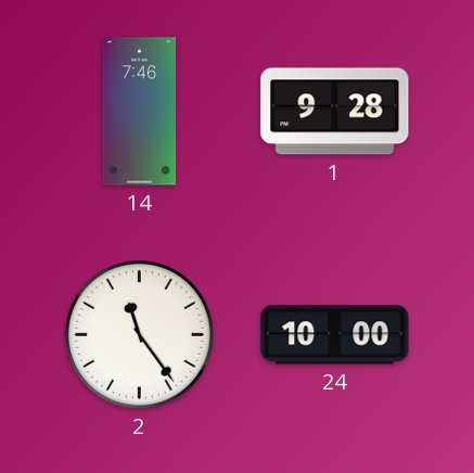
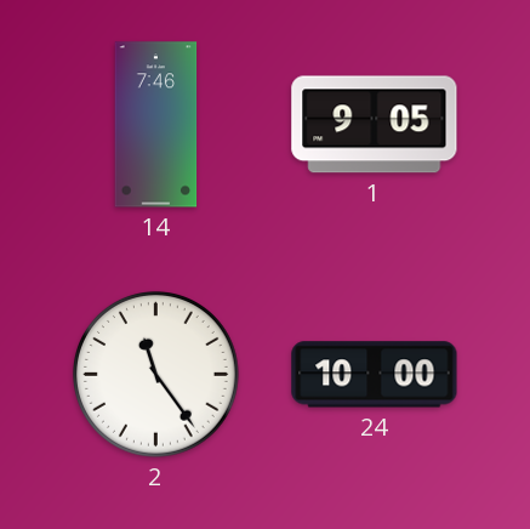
1: 9:28 -> 9:05 (375, 125)
